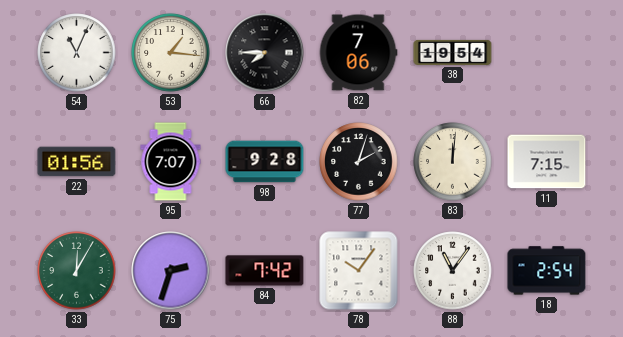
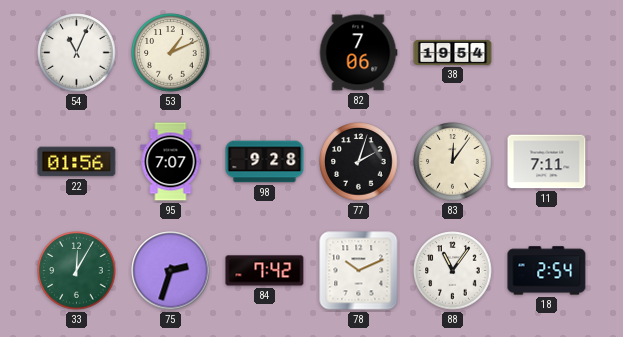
53: 1:16 -> 1:11 (171, 53)
66: 7:45 -> none (265, 53)
83: 12:01 -> 12:06 (453, 162)
11: 7:15 -> 7:11 (547, 162)
78: 10:06 -> 10:11 (359, 271)
